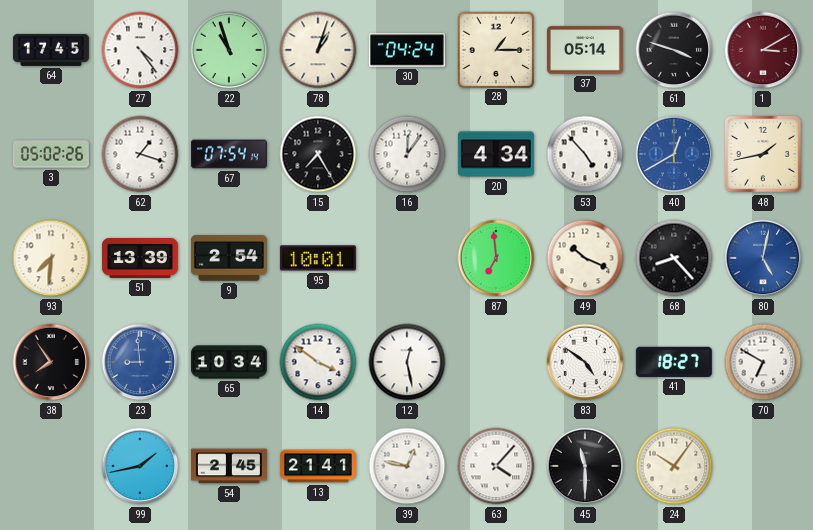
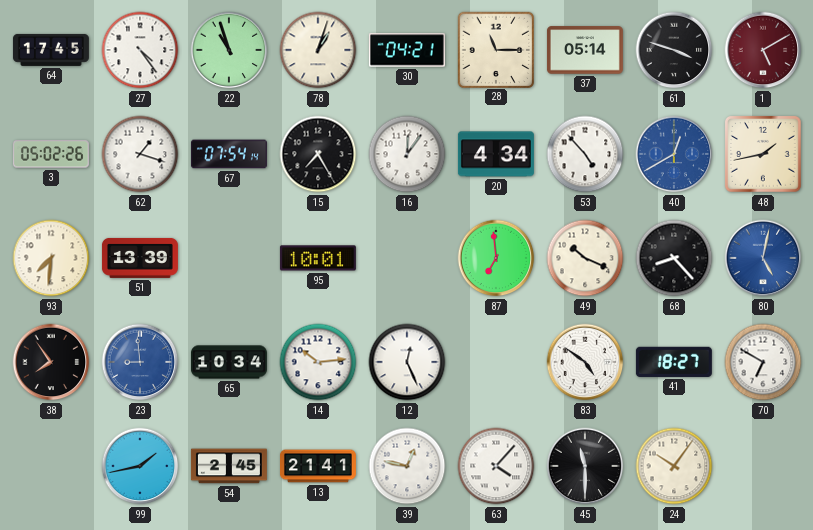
30: 04:24 -> 04:21 (407, 50)
28: 1:15 -> 11:15 (495, 49)
1: 3:10 -> 5:10 (763, 50)
9: 2:54 -> none (229, 258)
14: 3:51 -> 10:14 (318, 362)
12: 12:28 -> 12:26 (407, 362)
